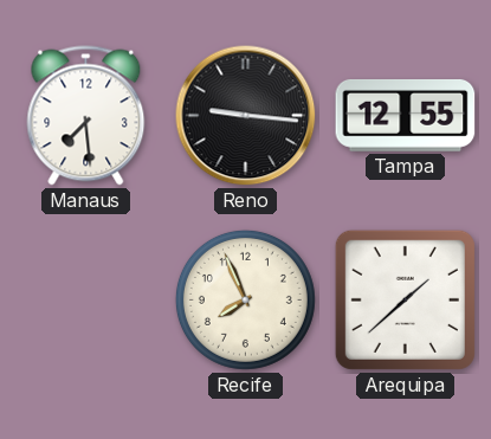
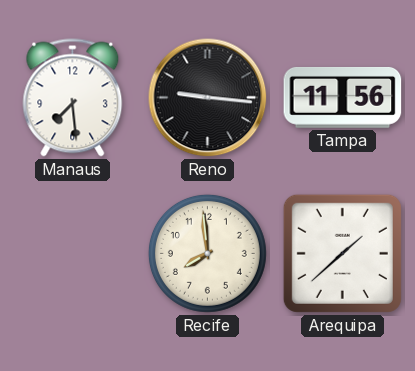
Tampa: 12:55 -> 11:56 (343, 97)
Recife: 7:56 -> 7:59 (207, 253)
